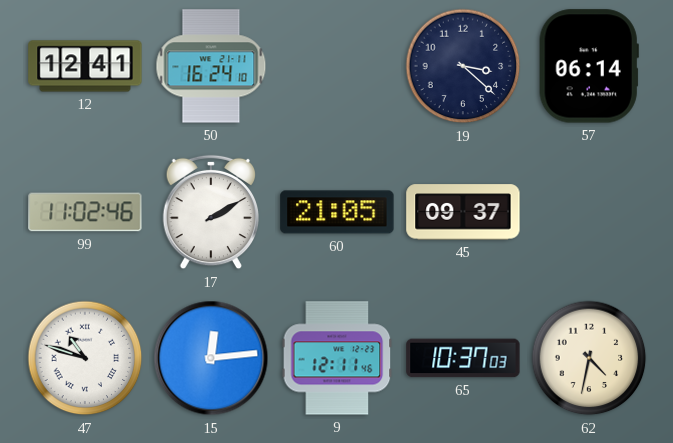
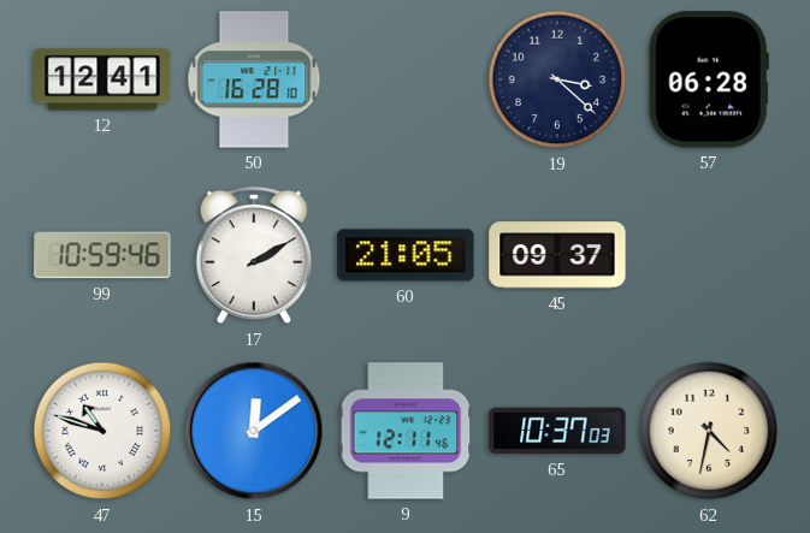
50: 16:24 -> 16:28 (254, 79)
57: 06:14 -> 06:28 (709, 79)
99: 11:02 -> 10:59 (102, 255)
15: 12:14 -> 12:09 (254, 431)
